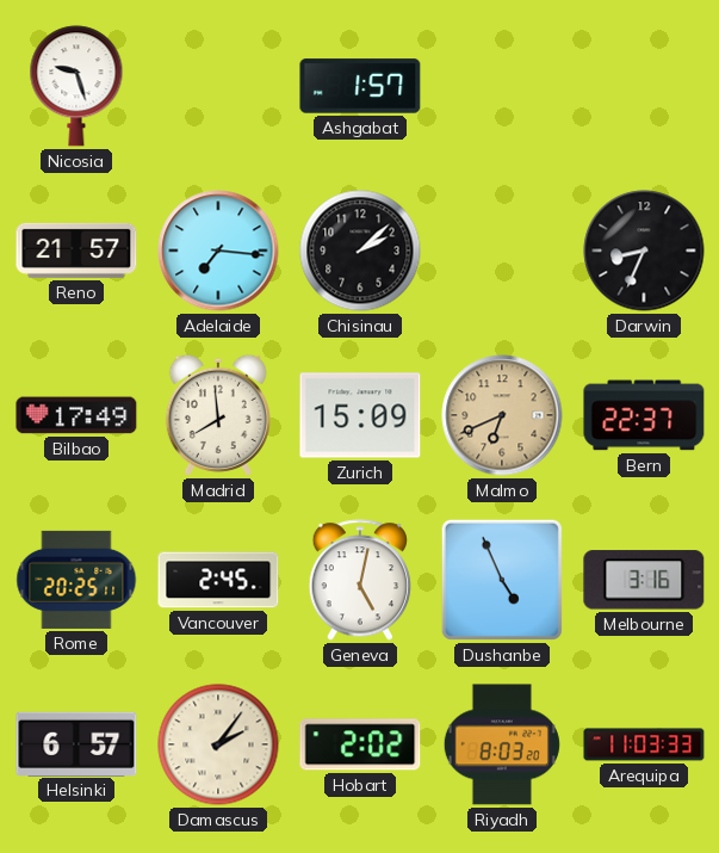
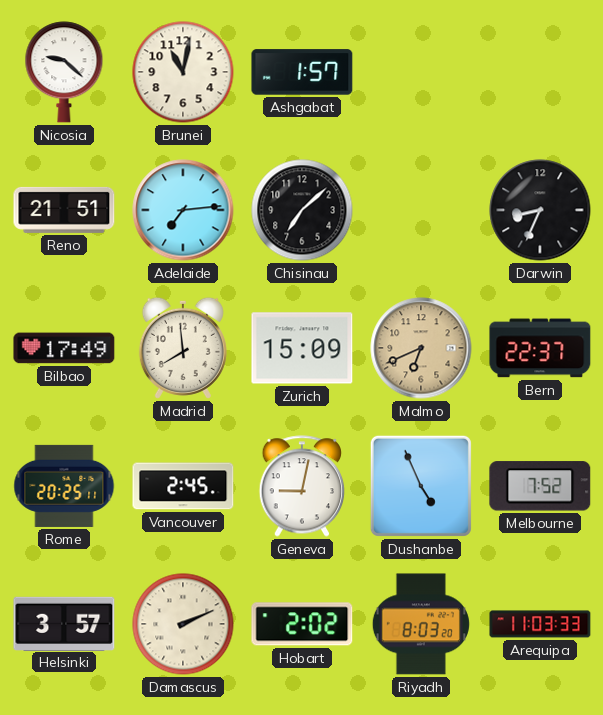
Nicosia: 9:27 -> 9:22 (64, 72)
Brunei: none -> 11:02 (183, 72)
Reno: 21:57 -> 21:51 (64, 210)
Adelaide: 7:16 -> 7:14 (183, 210)
Chisinau: 2:08 -> 7:08 (302, 210)
Geneva: 5:02 -> 9:02 (302, 486)
Melbourne: 3:16 -> 7:52 (540, 486)
Helsinki: 6:57 -> 3:57 (64, 623)
Damascus: 2:06 -> 2:11 (183, 624)
